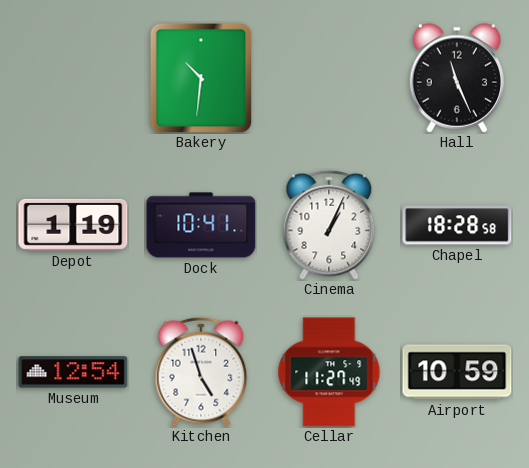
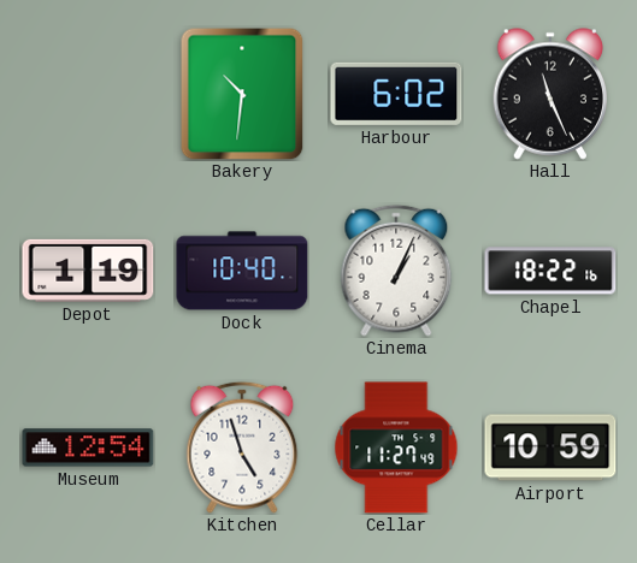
Harbour: none -> 6:02 (396, 94)
Dock: 10:41 -> 10:40 (242, 271)
Chapel: 18:28 -> 18:22 (550, 271)
